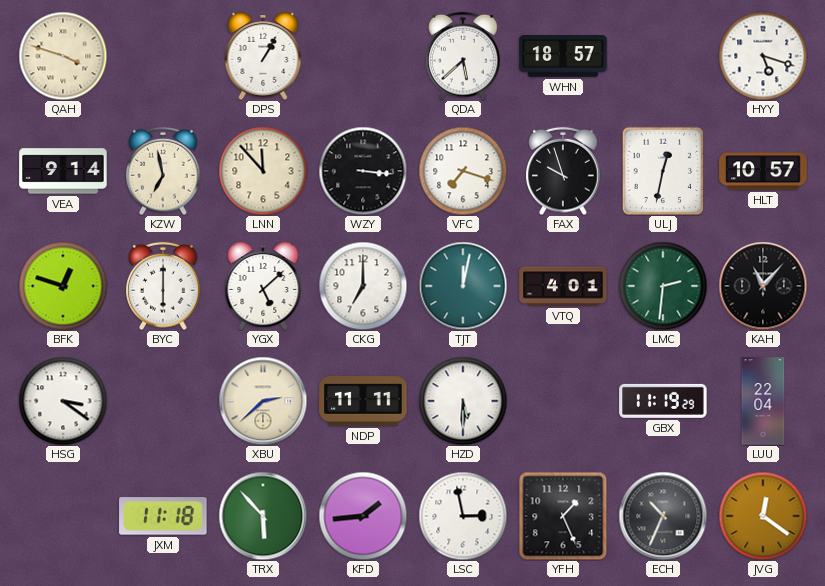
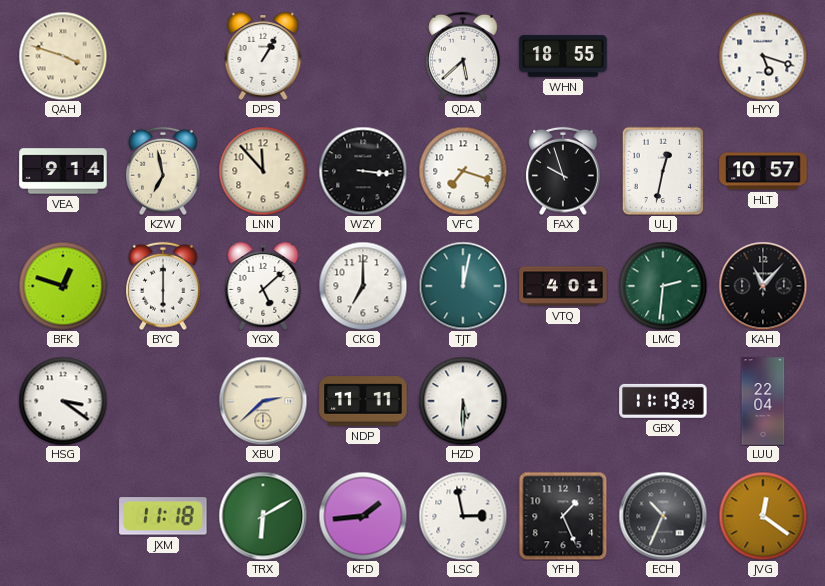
WHN: 18:57 -> 18:55 (563, 56)
TRX: 5:53 -> 6:10 (263, 516)
